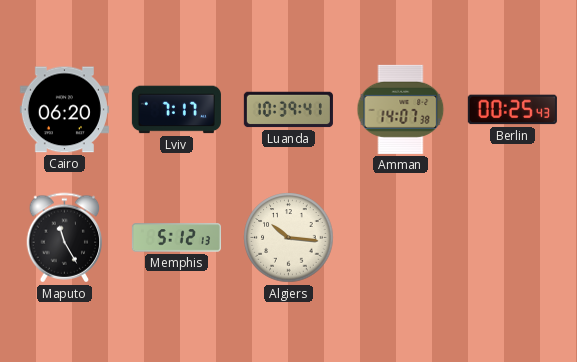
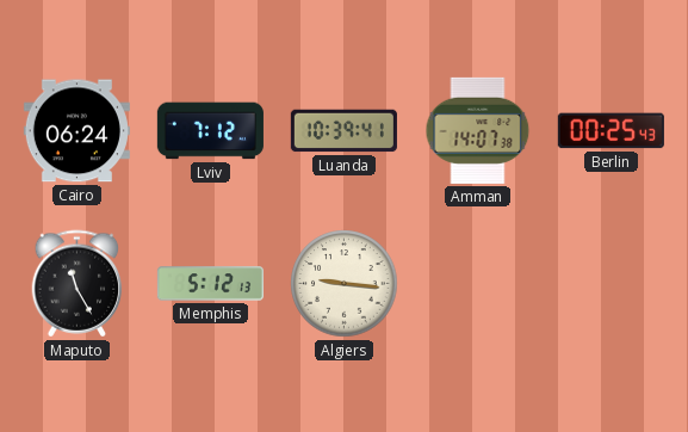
Cairo: 06:20 -> 06:24 (76, 131)
Lviv: 7:17 -> 7:12 (210, 131)
Algiers: 10:16 -> 9:16 (345, 284)
